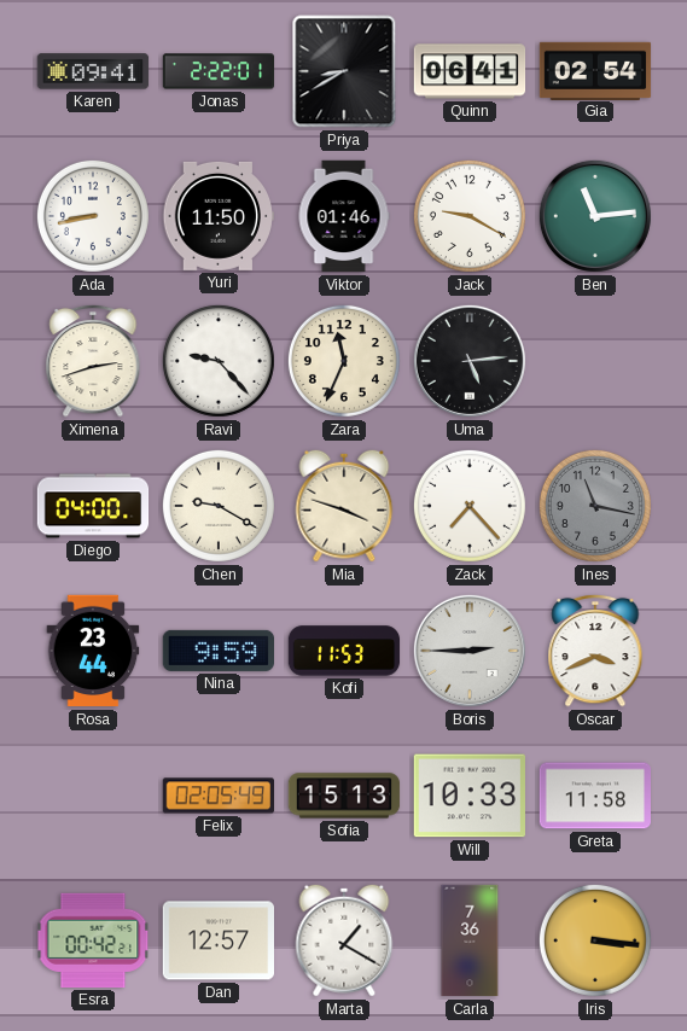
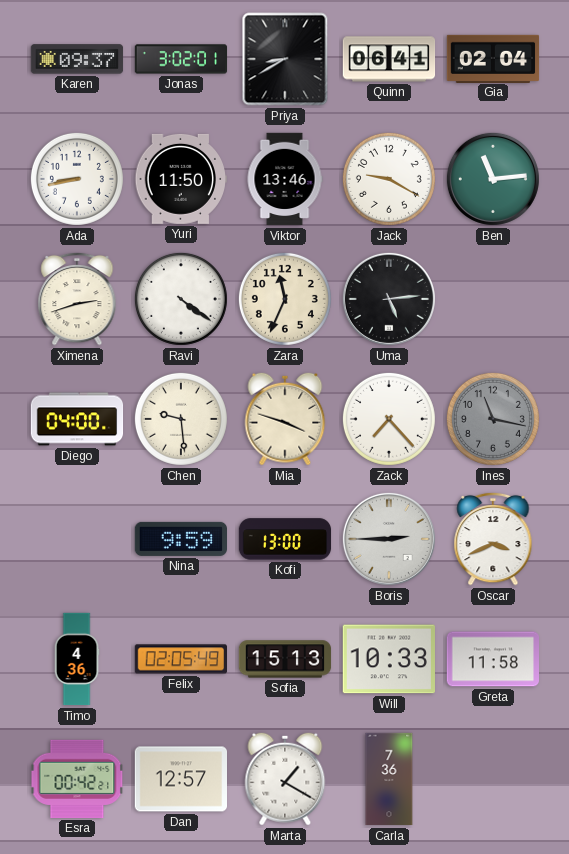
Karen: 09:41 -> 09:37 (77, 59)
Jonas: 2:22 -> 3:02 (181, 59)
Gia: 02:54 -> 02:04 (493, 58)
Viktor: 01:46 -> 13:46 (285, 179)
Ravi: 9:23 -> 4:21 (181, 299)
Chen: 9:20 -> 9:29 (181, 419)
Rosa: 23:44 -> none (93, 651)
Kofi: 11:53 -> 13:00 (285, 539)
Timo: none -> 4:36 (77, 659)
Iris: 3:16 -> none (595, 940)
